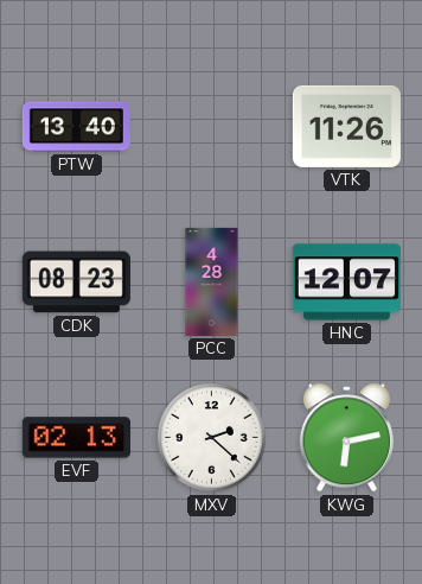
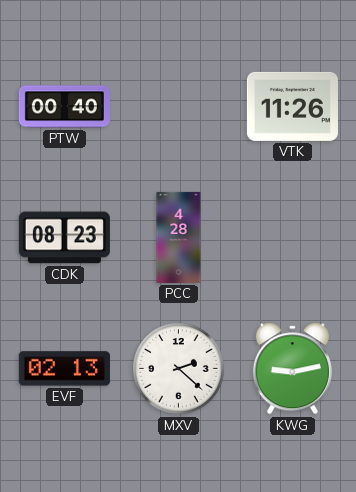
PTW: 13:40 -> 00:40 (64, 107)
HNC: 12:07 -> none (346, 283)
KWG: 6:13 -> 9:13 (292, 369)
